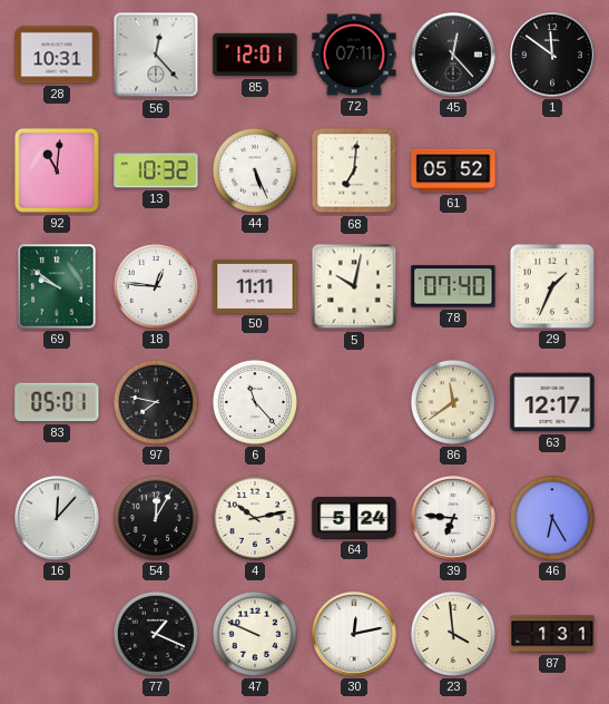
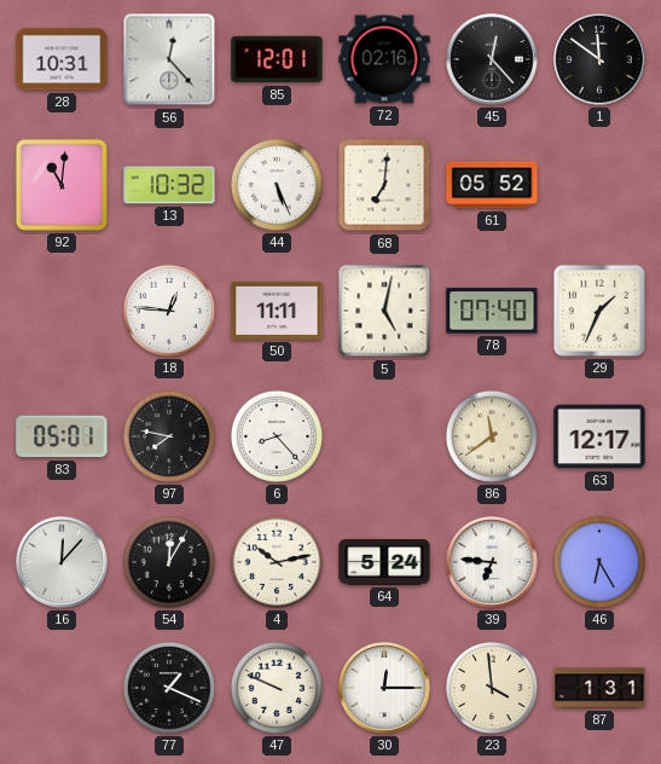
72: 07:11 -> 02:16 (384, 59)
69: 9:51 -> none (57, 286)
5: 10:02 -> 5:02 (384, 311)
6: 11:23 -> 8:23 (277, 436)
30: 12:13 -> 12:15 (384, 688)
